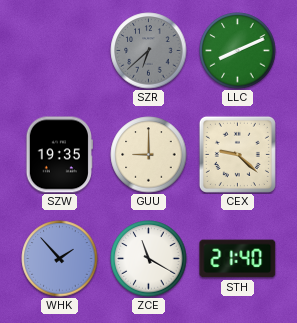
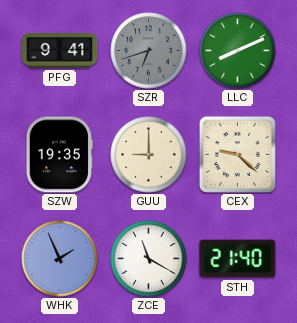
PFG: none -> 9:41 (60, 51)
SZR: 6:38 -> 6:42 (149, 51)
WHK: 1:53 -> 1:56 (60, 259)
